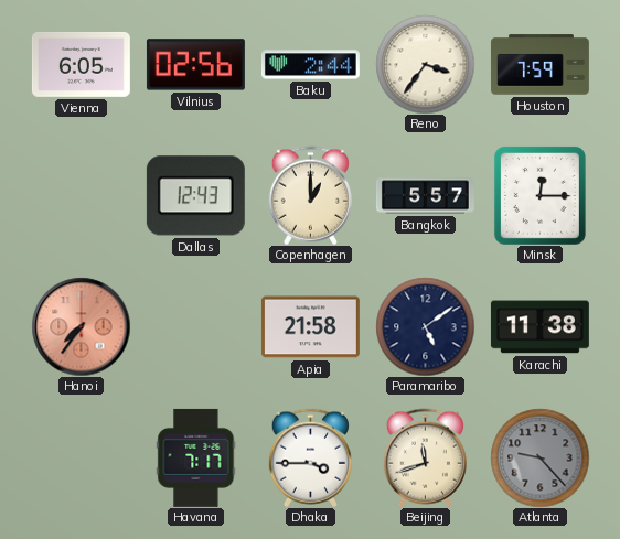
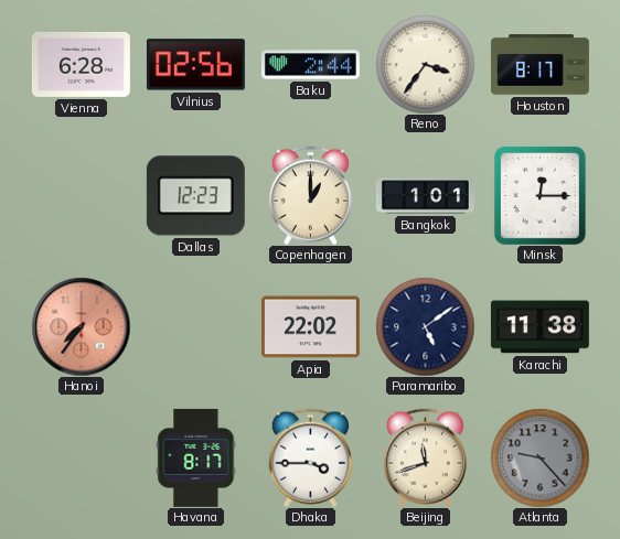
Vienna: 6:05 -> 6:28 (81, 64)
Houston: 7:59 -> 8:17 (539, 65)
Dallas: 12:43 -> 12:23 (195, 196)
Bangkok: 5:57 -> 1:01 (425, 196)
Apia: 21:58 -> 22:02 (310, 327)
Havana: 7:17 -> 8:17 (196, 457)
